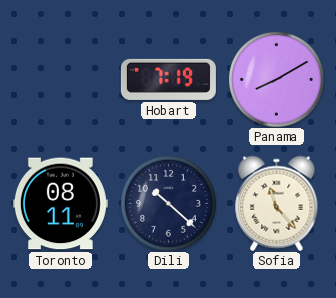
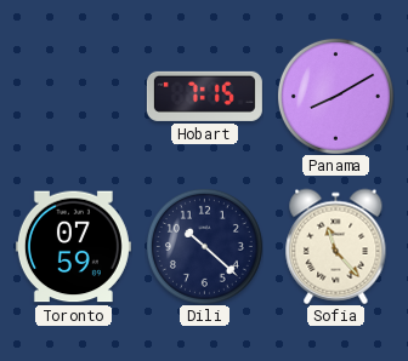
Hobart: 7:19 -> 7:15 (204, 96)
Toronto: 08:11 -> 07:59 (73, 247)
